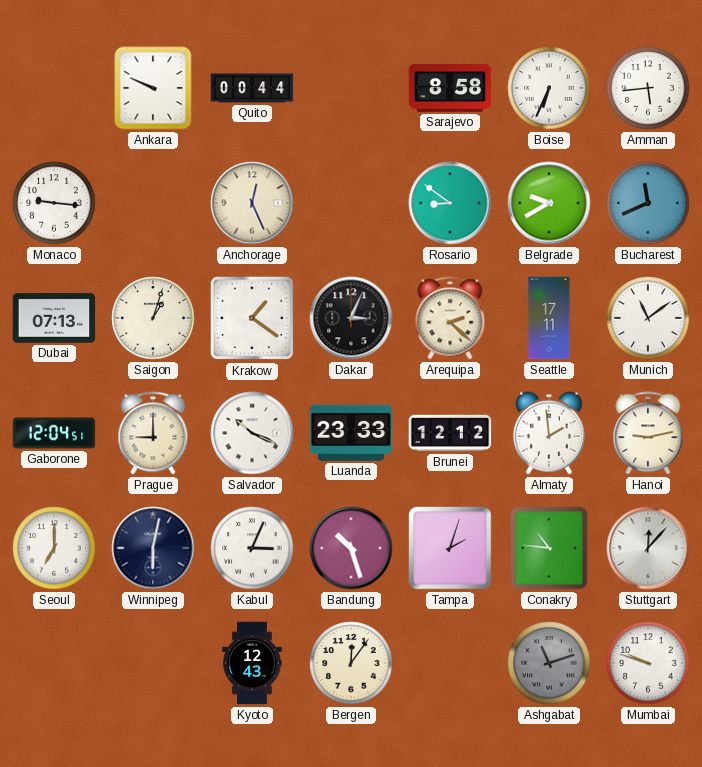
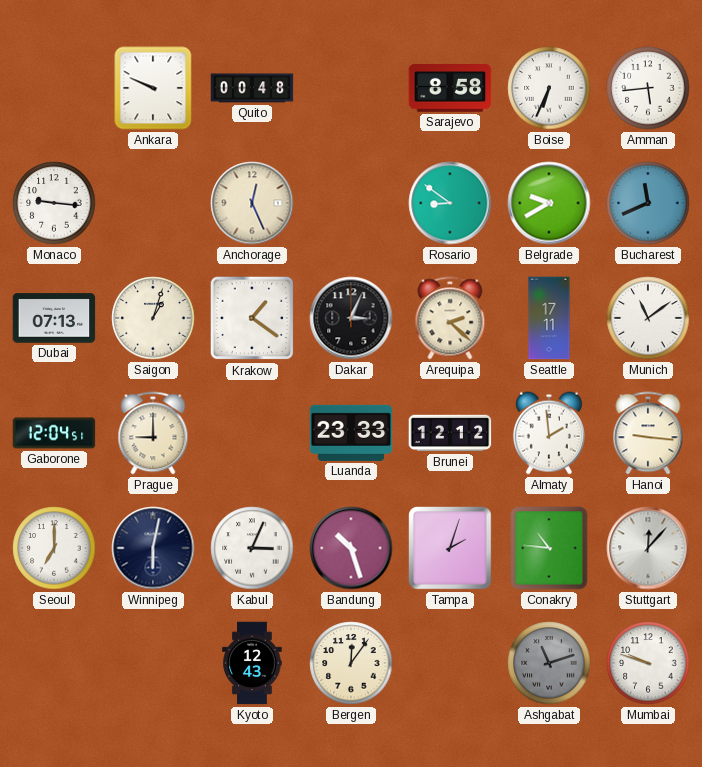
Quito: 00:44 -> 00:48 (252, 88)
Salvador: 10:19 -> none (252, 433)
Hanoi: 9:13 -> 9:16 (648, 433)
